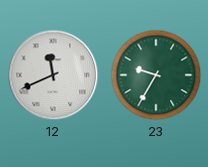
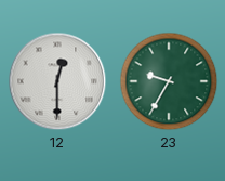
12: 11:41 -> 12:30 (57, 81)
